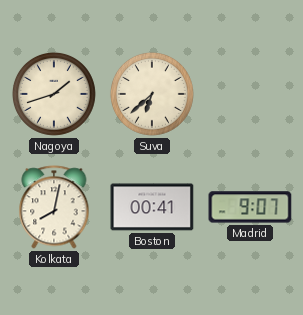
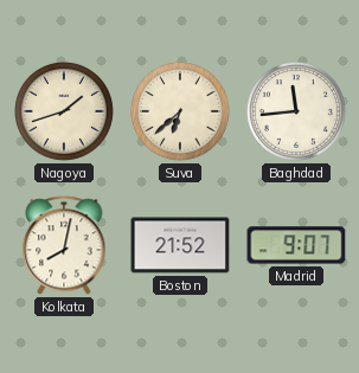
Baghdad: none -> 11:44 (296, 111)
Boston: 00:41 -> 21:52 (180, 245)
